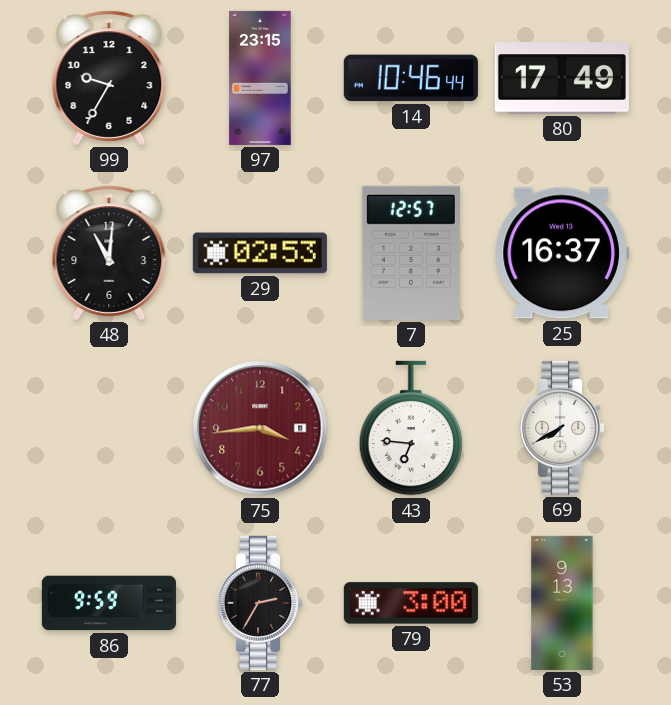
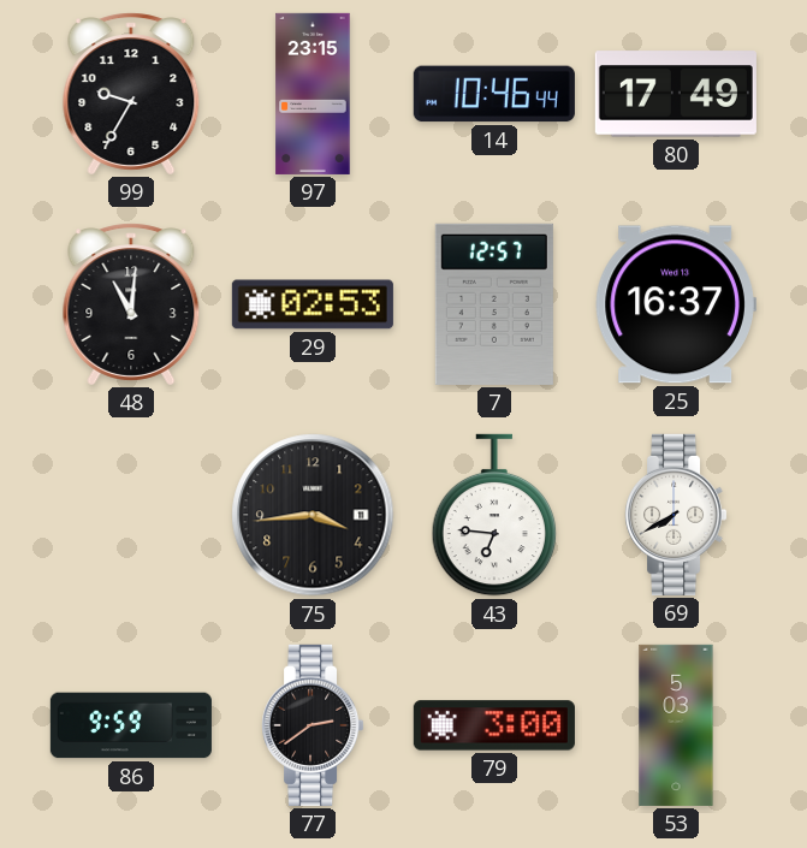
75 dial: burgundy -> black (313, 515)
77: 2:35 -> 2:39 (314, 725)
53: 9:13 -> 5:03 (676, 725)
